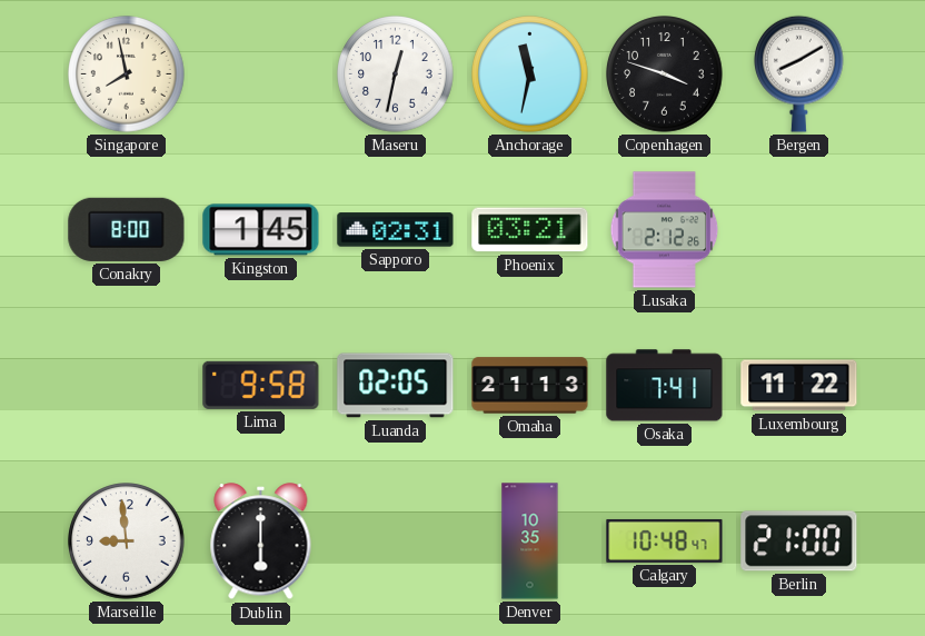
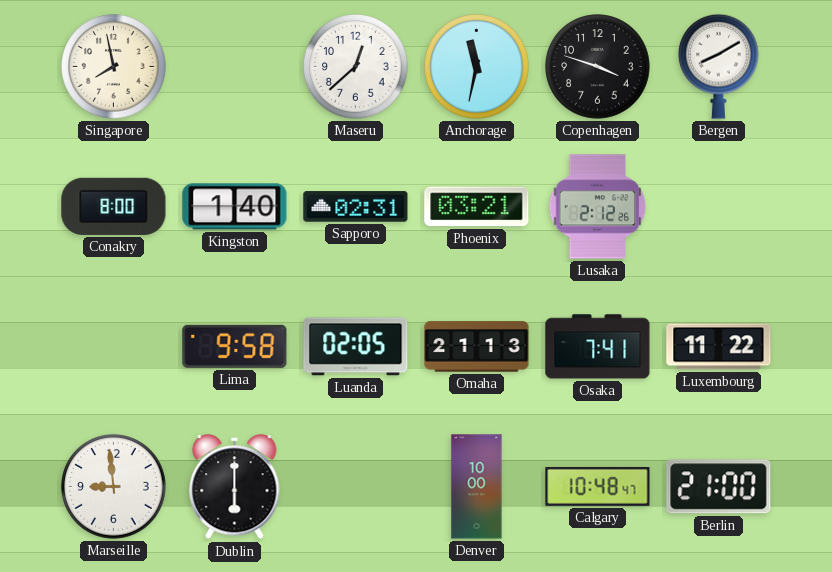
Maseru: 12:32 -> 12:38 (356, 67)
Kingston: 1:45 -> 1:40 (235, 207)
Denver: 10:35 -> 10:00 (477, 487)
